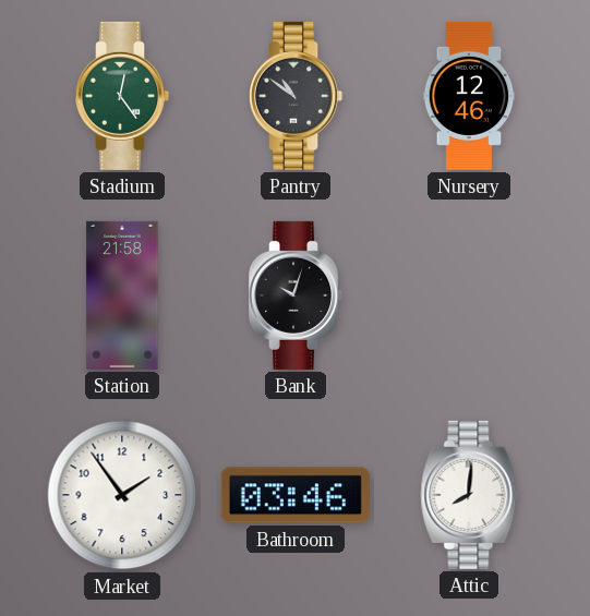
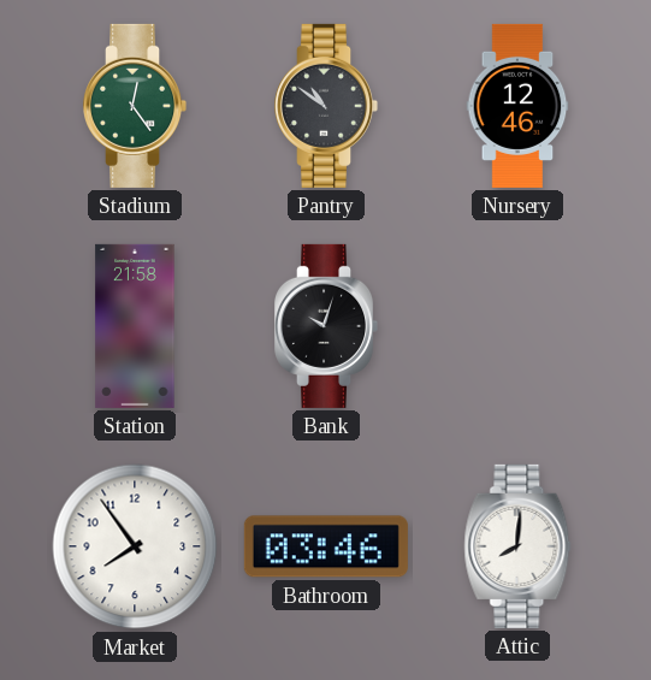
Market: 1:54 -> 7:54 (135, 546)
